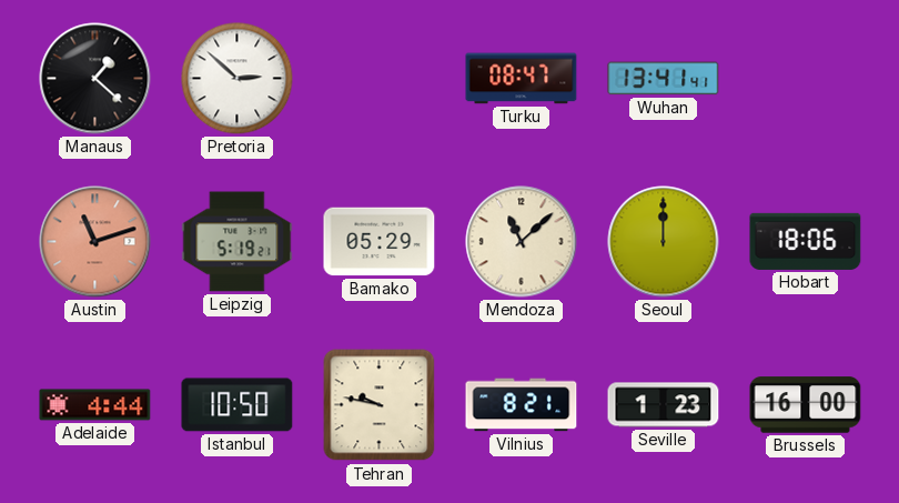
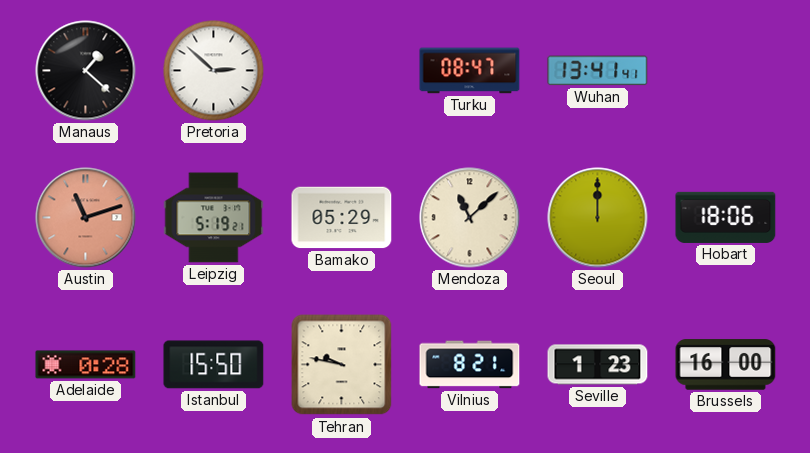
Adelaide: 4:44 -> 0:28 (86, 365)
Istanbul: 10:50 -> 15:50 (214, 365)
